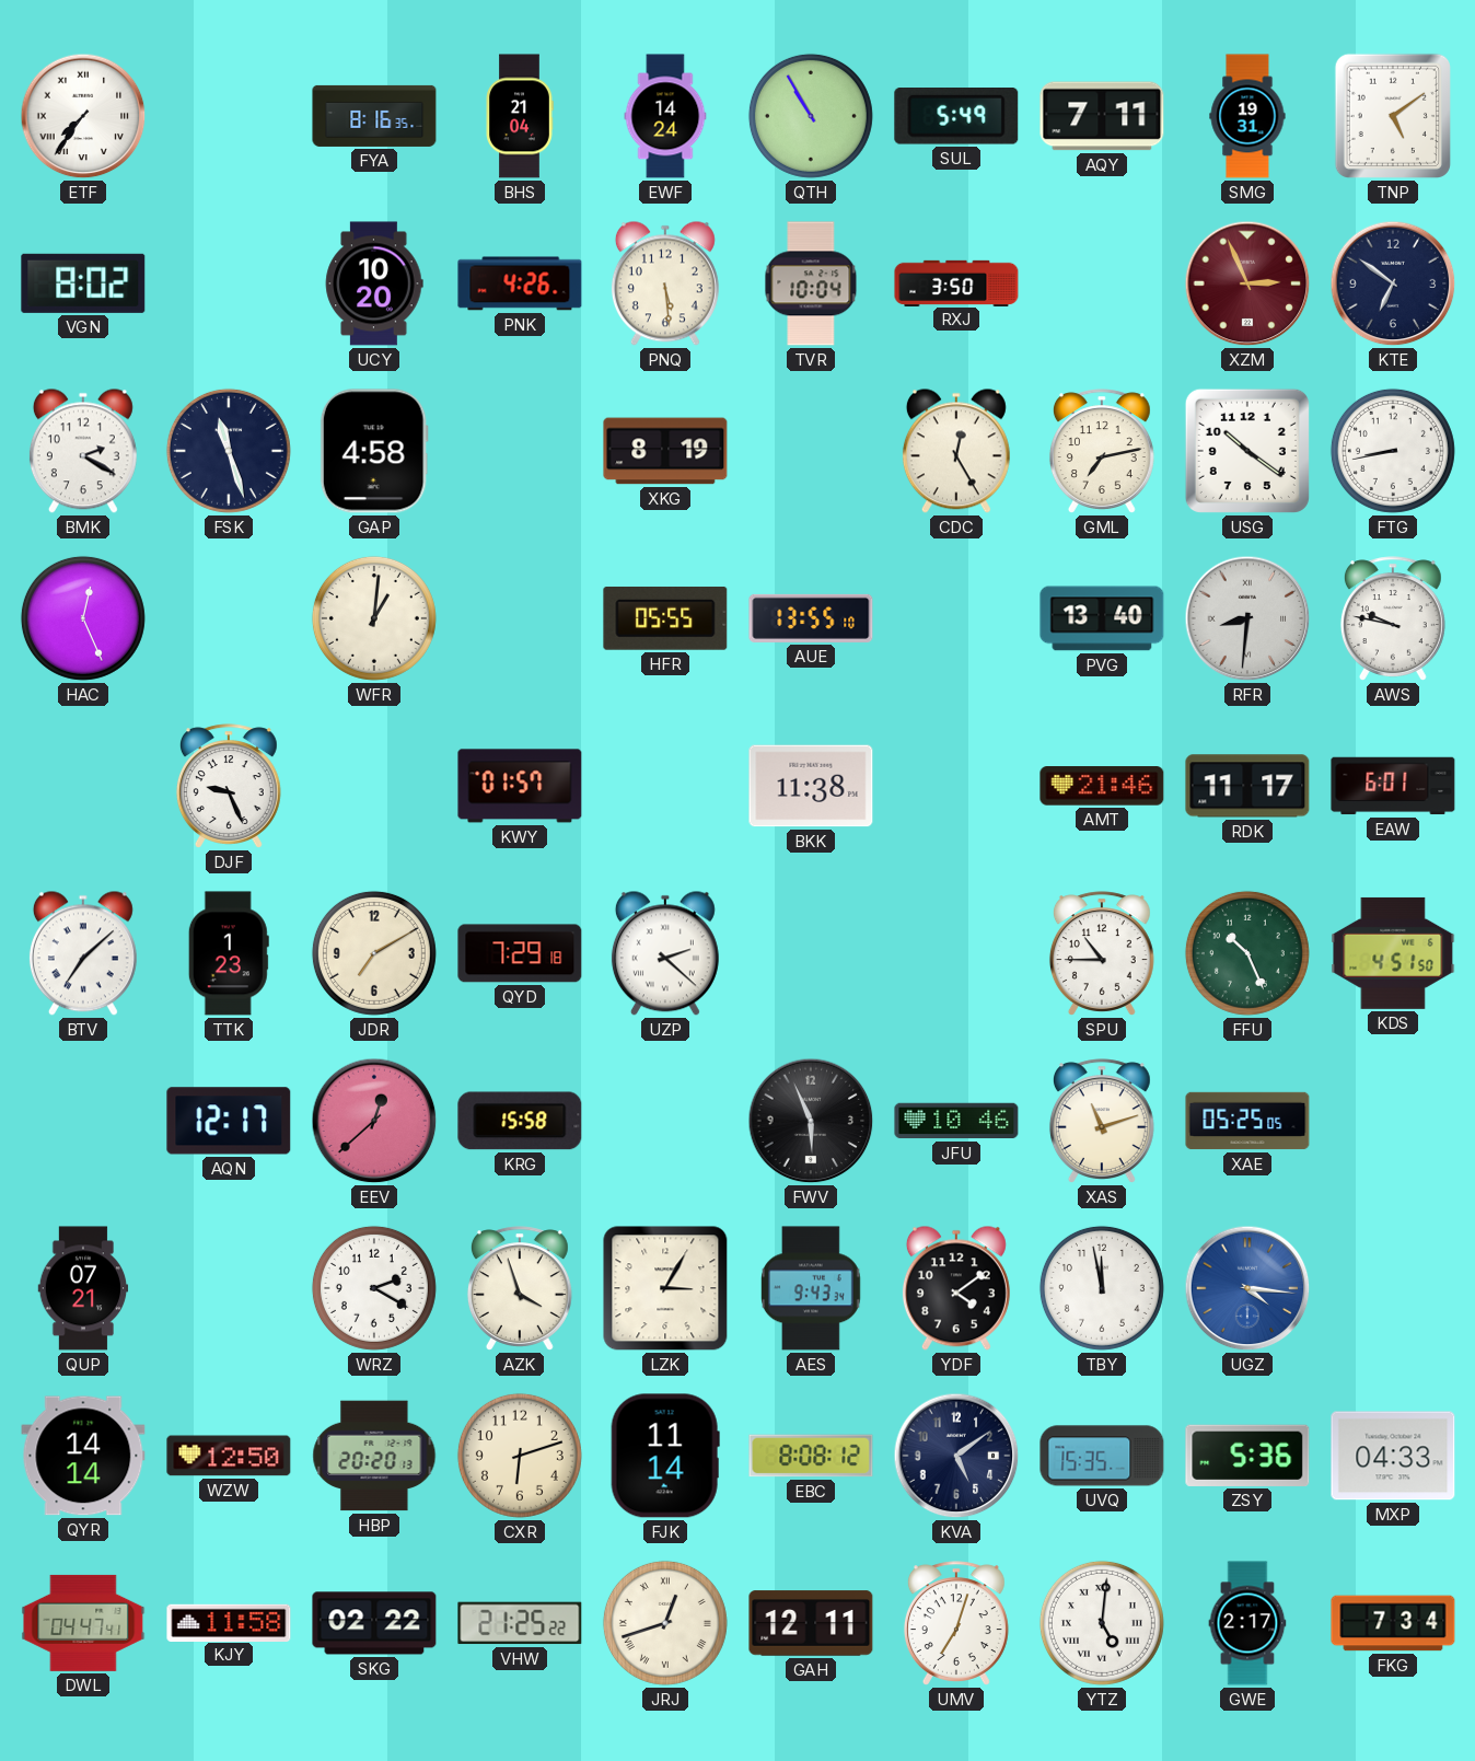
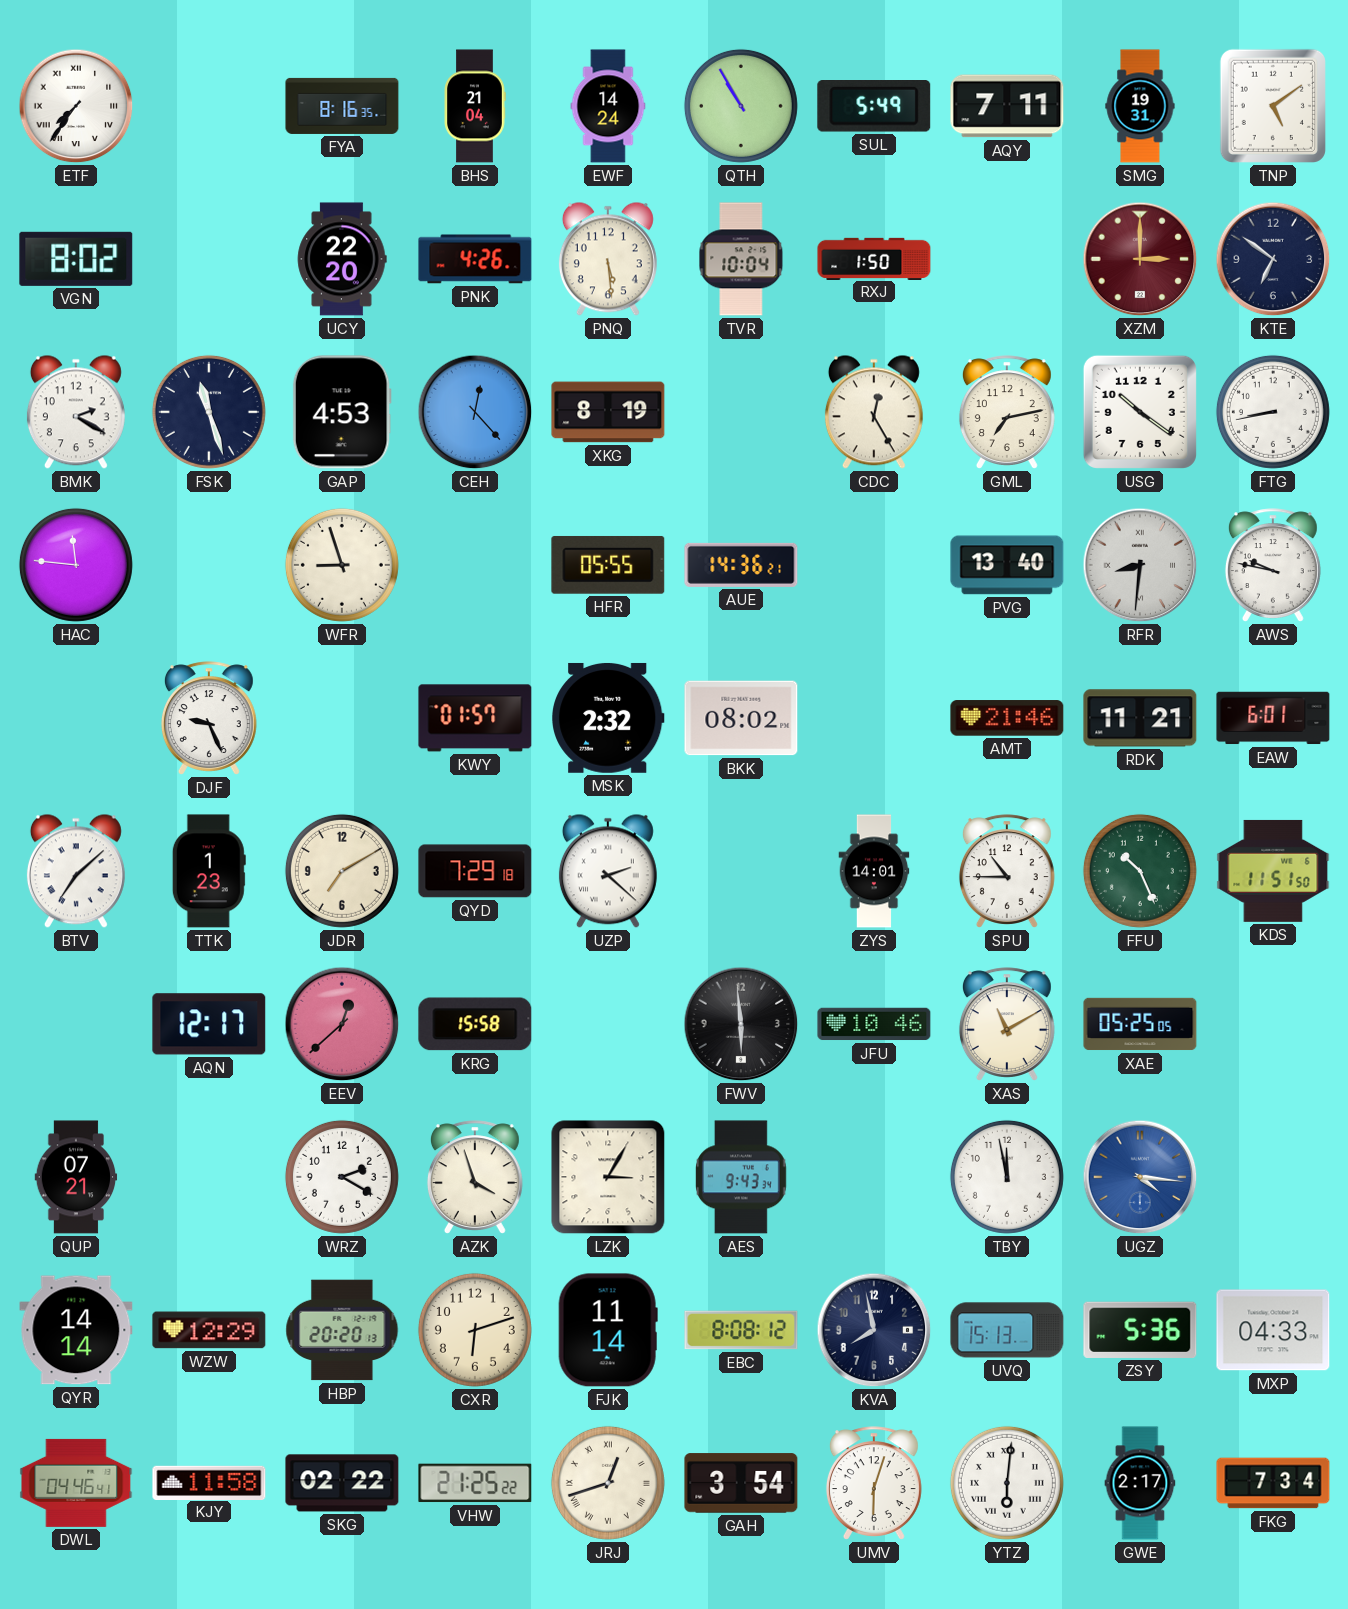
UCY: 10:20 -> 22:20 (342, 259)
RXJ: 3:50 -> 1:50 (874, 258)
XZM: 2:56 -> 3:00 (1140, 259)
GAP: 4:58 -> 4:53 (342, 412)
CEH: none -> 12:23 (475, 412)
HAC: 12:26 -> 11:46 (76, 565)
WFR: 1:01 -> 8:57 (342, 565)
AUE: 13:55 -> 14:36 (741, 565)
MSK: none -> 2:32 (609, 718)
BKK: 11:38 -> 08:02 (741, 718)
RDK: 11:17 -> 11:21 (1140, 718)
ZYS: none -> 14:01 (874, 871)
KDS: 4:51 -> 11:51 (1273, 871)
FWV: 5:56 -> 5:59 (741, 1024)
XAS: 11:12 -> 11:10 (1007, 1024)
YDF: 4:09 -> none (956, 1288)
WZW: 12:50 -> 12:29 (209, 1330)
KVA: 5:09 -> 7:58 (874, 1330)
UVQ: 15:35 -> 15:13 (1007, 1330)
DWL: 04:47 -> 04:46 (76, 1483)
GAH: 12:11 -> 3:54 (741, 1483)
UMV: 7:03 -> 6:03 (874, 1483)
YTZ: 5:01 -> 6:01 (1007, 1483)
